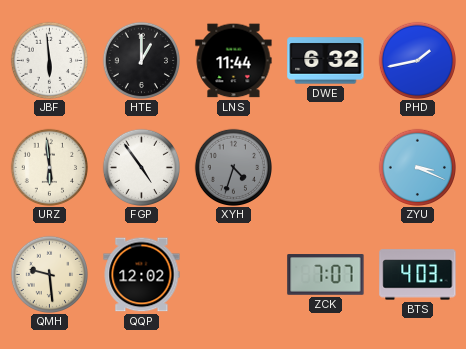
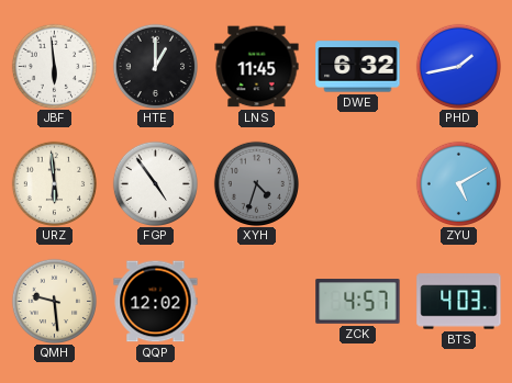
LNS: 11:44 -> 11:45 (257, 67)
ZYU: 3:19 -> 5:10 (458, 183)
ZCK: 7:07 -> 4:57 (358, 302)
